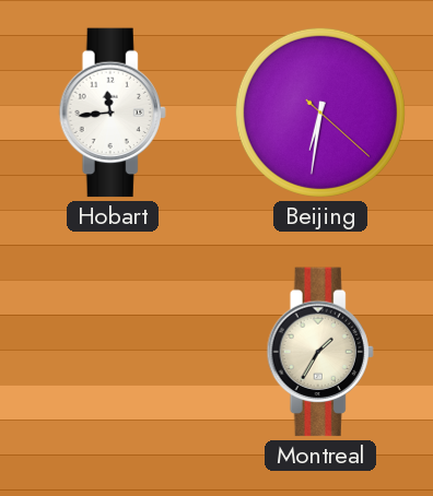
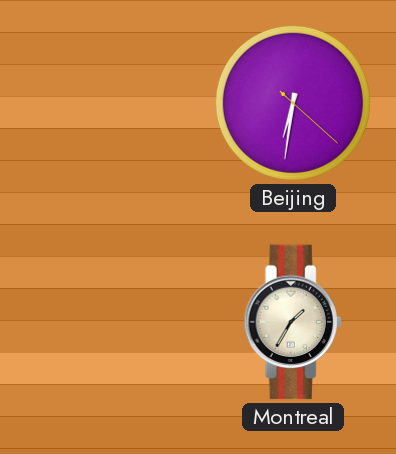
Hobart: 11:44 -> none (113, 113)
